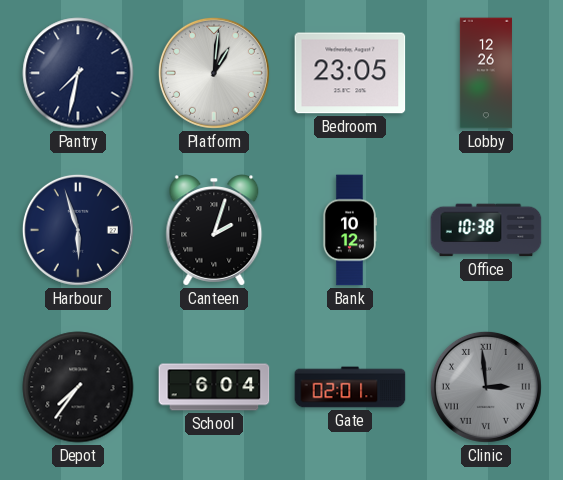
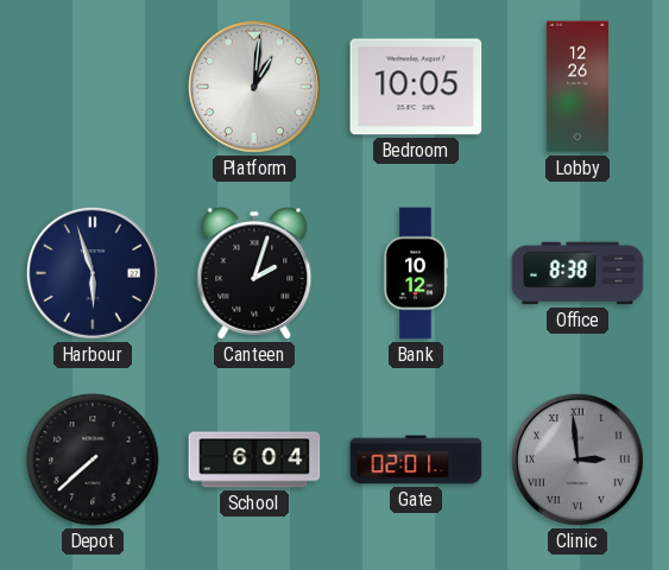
Pantry: 7:32 -> none (78, 73)
Bedroom: 23:05 -> 10:05 (416, 87)
Office: 10:38 -> 8:38 (578, 273)
Depot: 7:36 -> 7:38 (93, 460)
